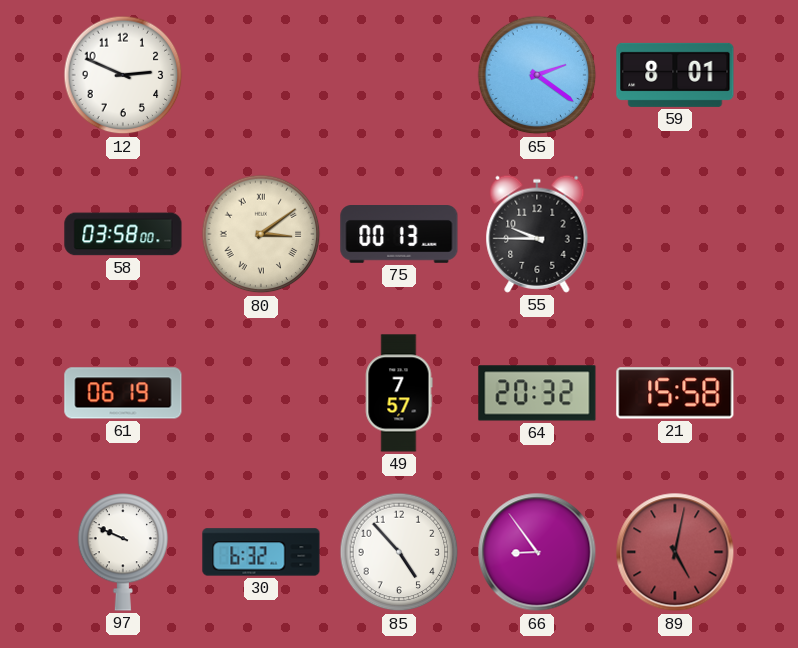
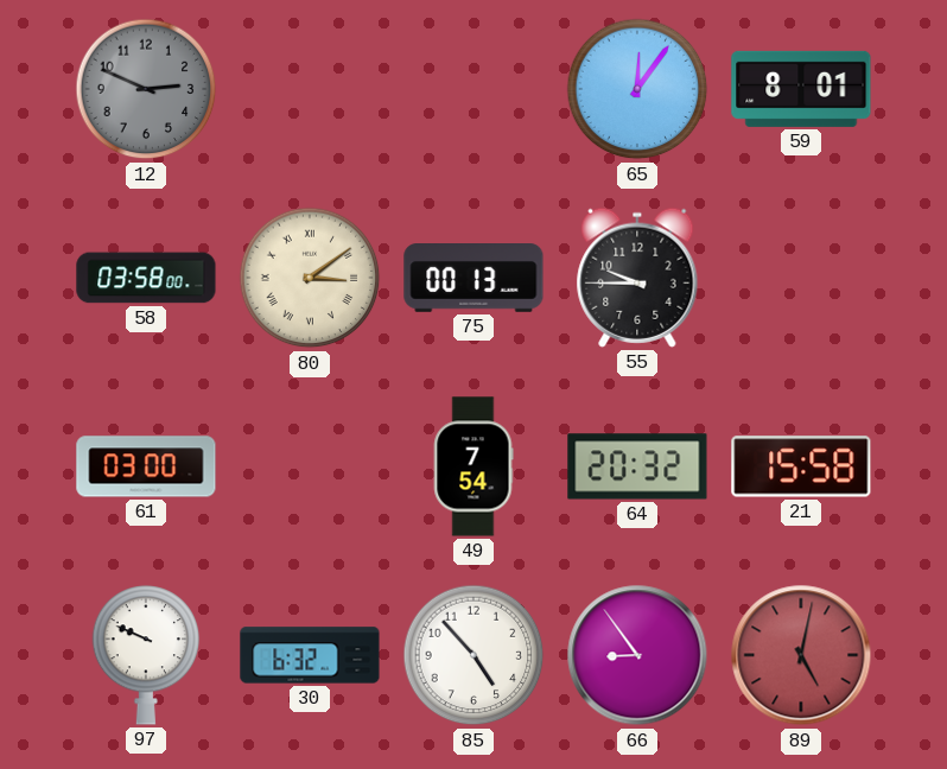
12 dial: white -> grey (146, 89)
65: 2:21 -> 12:06 (637, 89)
61: 06:19 -> 03:00 (146, 466)
49: 7:57 -> 7:54 (474, 466)
